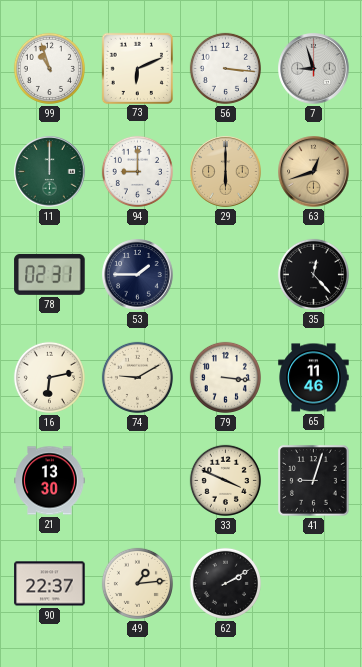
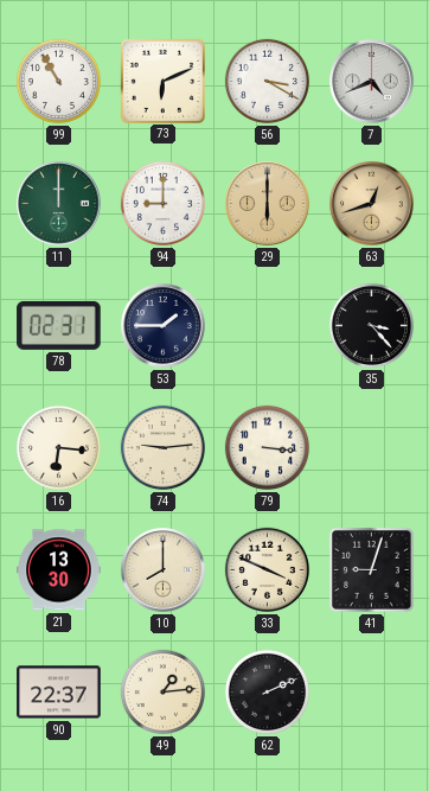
99: 10:57 -> 10:55 (58, 81)
56: 3:16 -> 3:20 (267, 81)
7: 8:57 -> 4:41 (372, 82)
35: 12:23 -> 3:23 (371, 325)
16: 6:13 -> 6:16 (58, 447)
74: 9:10 -> 9:14 (162, 447)
65: 11:46 -> none (314, 378)
10: none -> 8:00 (164, 570)
62: 2:10 -> 2:11 (267, 691)
